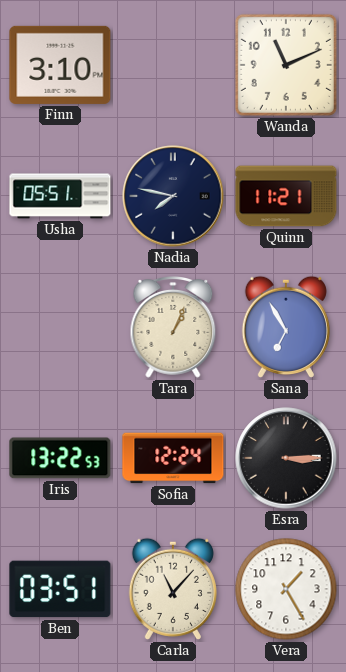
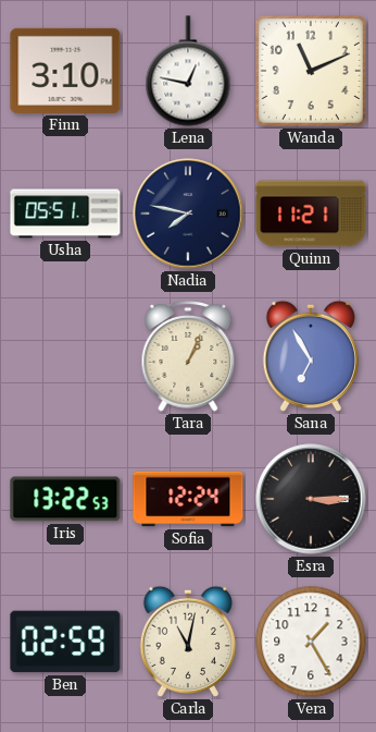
Lena: none -> 12:47 (188, 71)
Ben: 03:51 -> 02:59 (65, 642)
Carla: 11:07 -> 11:02 (188, 642)
